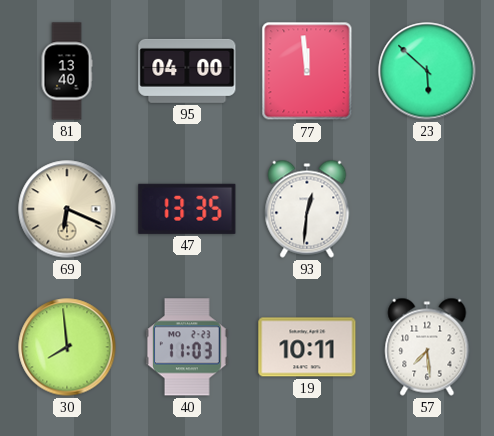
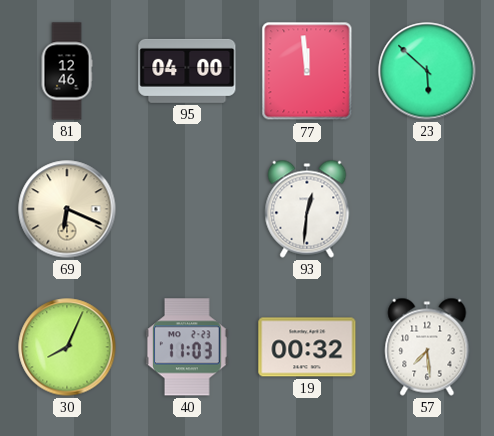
81: 13:40 -> 12:46 (67, 71)
47: 13:35 -> none (187, 209)
30: 7:59 -> 8:04 (67, 347)
19: 10:11 -> 00:32 (307, 347)
